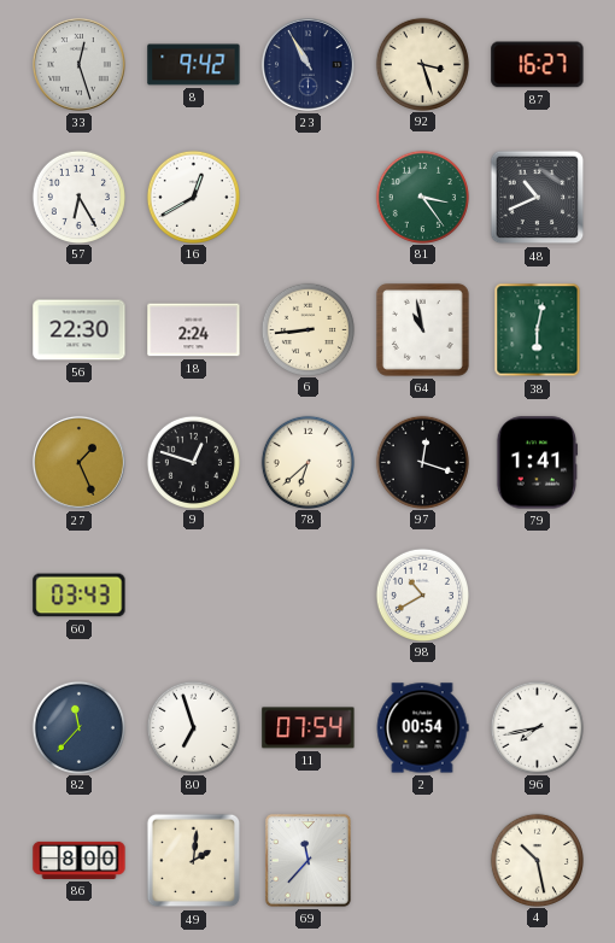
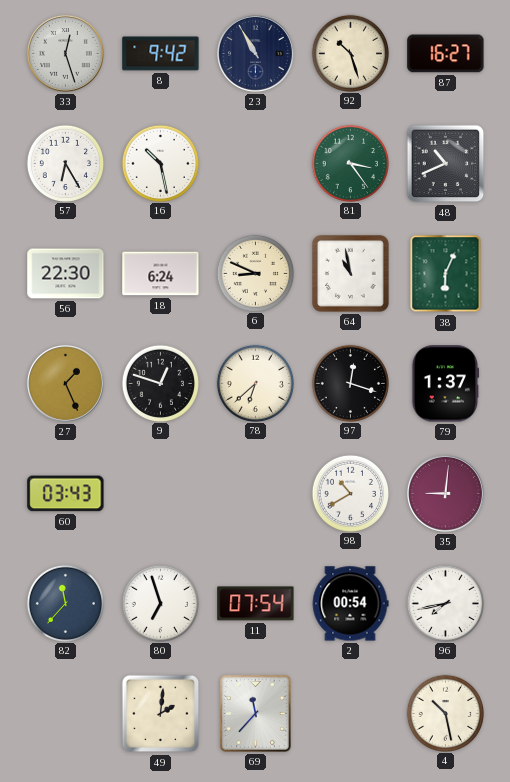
92: 3:27 -> 10:27 (350, 53)
16: 12:40 -> 10:28 (160, 163)
18: 2:24 -> 6:24 (161, 274)
6: 8:44 -> 8:49 (255, 273)
38: 6:02 -> 6:04 (446, 274)
79: 1:41 -> 1:37 (445, 384)
35: none -> 9:01 (445, 493)
86: 8:00 -> none (80, 860)
